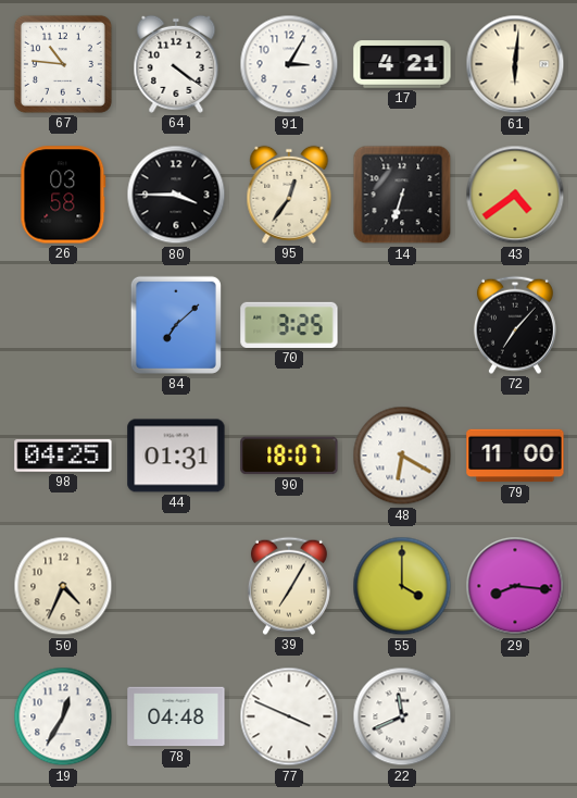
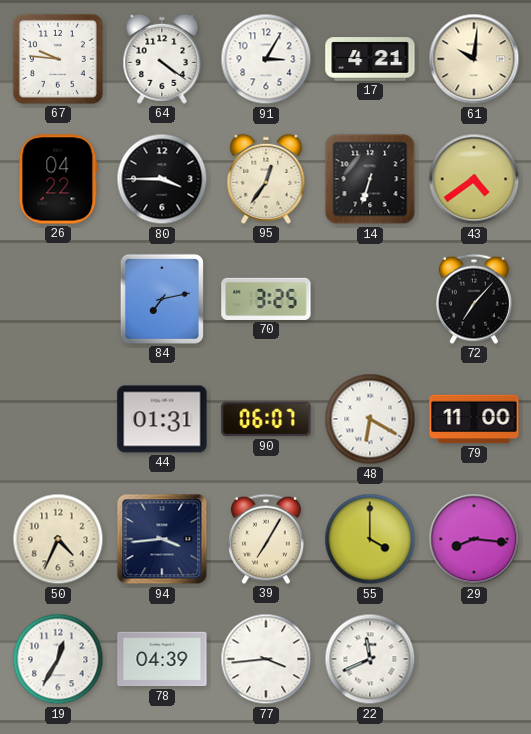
67: 10:46 -> 9:46 (58, 59)
61: 6:01 -> 10:01 (474, 59)
26: 03:58 -> 04:22 (58, 179)
84: 7:08 -> 7:13 (162, 299)
98: 04:25 -> none (63, 457)
90: 18:07 -> 06:07 (266, 419)
94: none -> 3:44 (162, 539)
78: 04:48 -> 04:39 (162, 659)
77: 3:49 -> 3:44 (266, 659)
